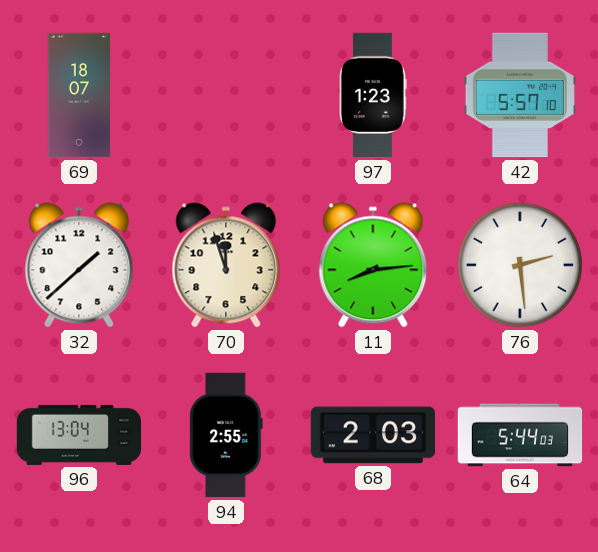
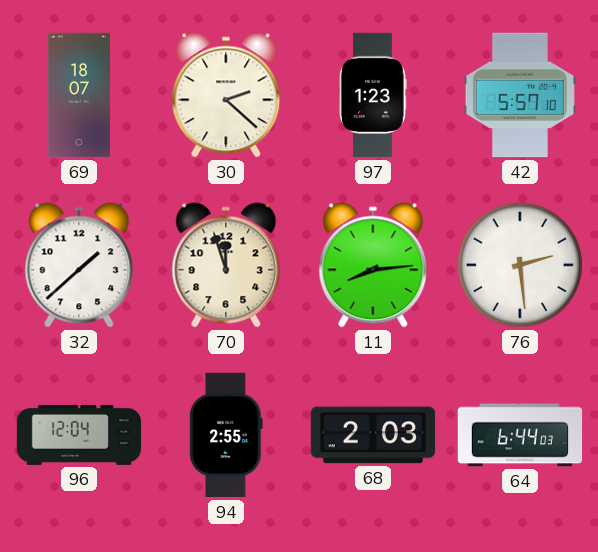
30: none -> 2:22 (226, 95)
96: 13:04 -> 12:04 (79, 435)
64: 5:44 -> 6:44 (520, 435)
